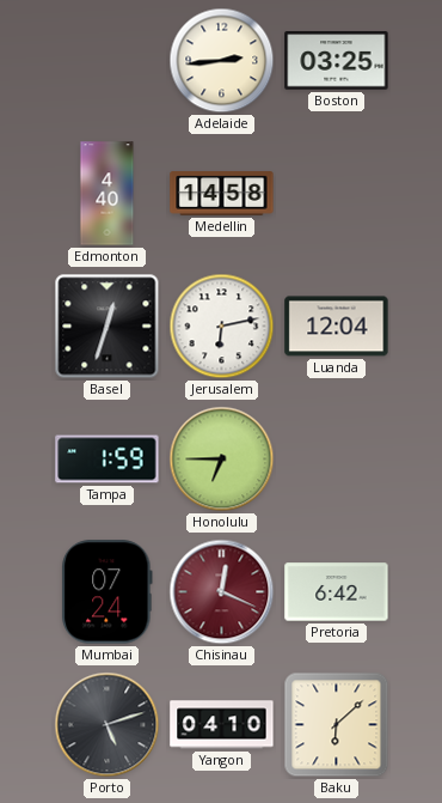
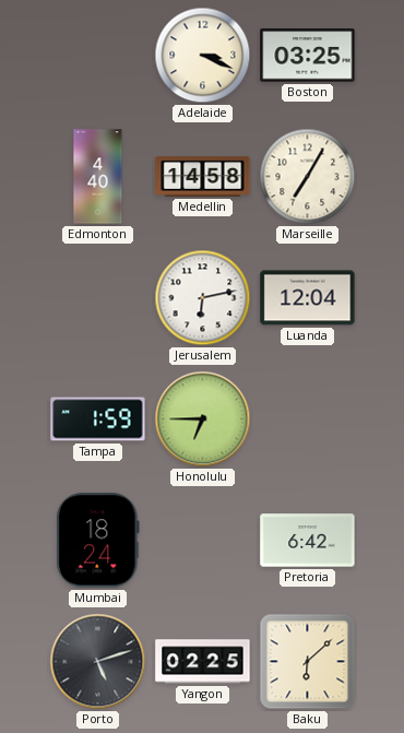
Adelaide: 2:44 -> 3:19 (203, 56)
Marseille: none -> 7:05 (308, 177)
Basel: 12:33 -> none (108, 327)
Mumbai: 07:24 -> 18:24 (98, 541)
Chisinau: 12:19 -> none (222, 592)
Yangon: 04:10 -> 02:25 (203, 662)
